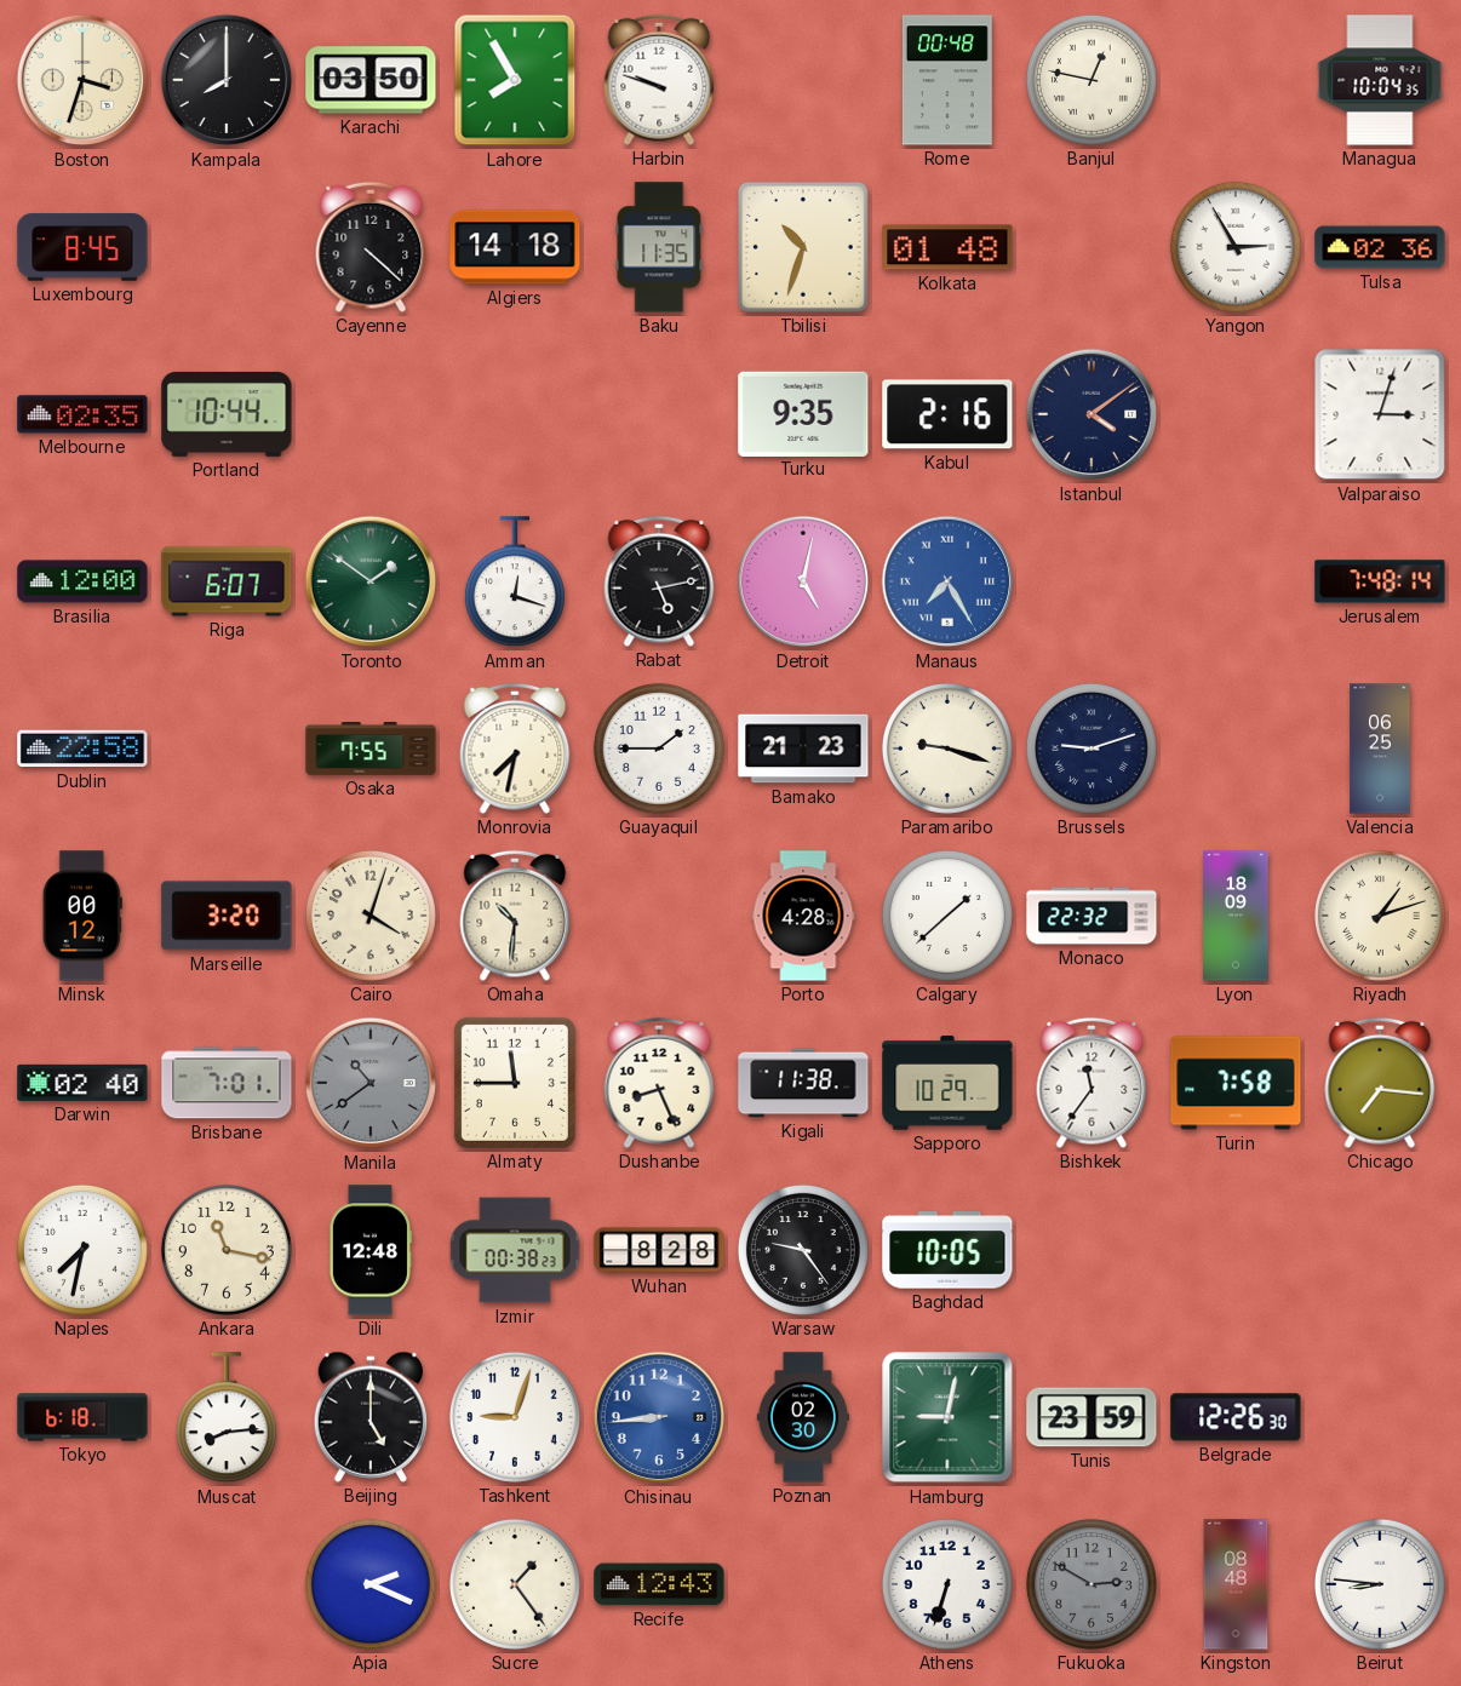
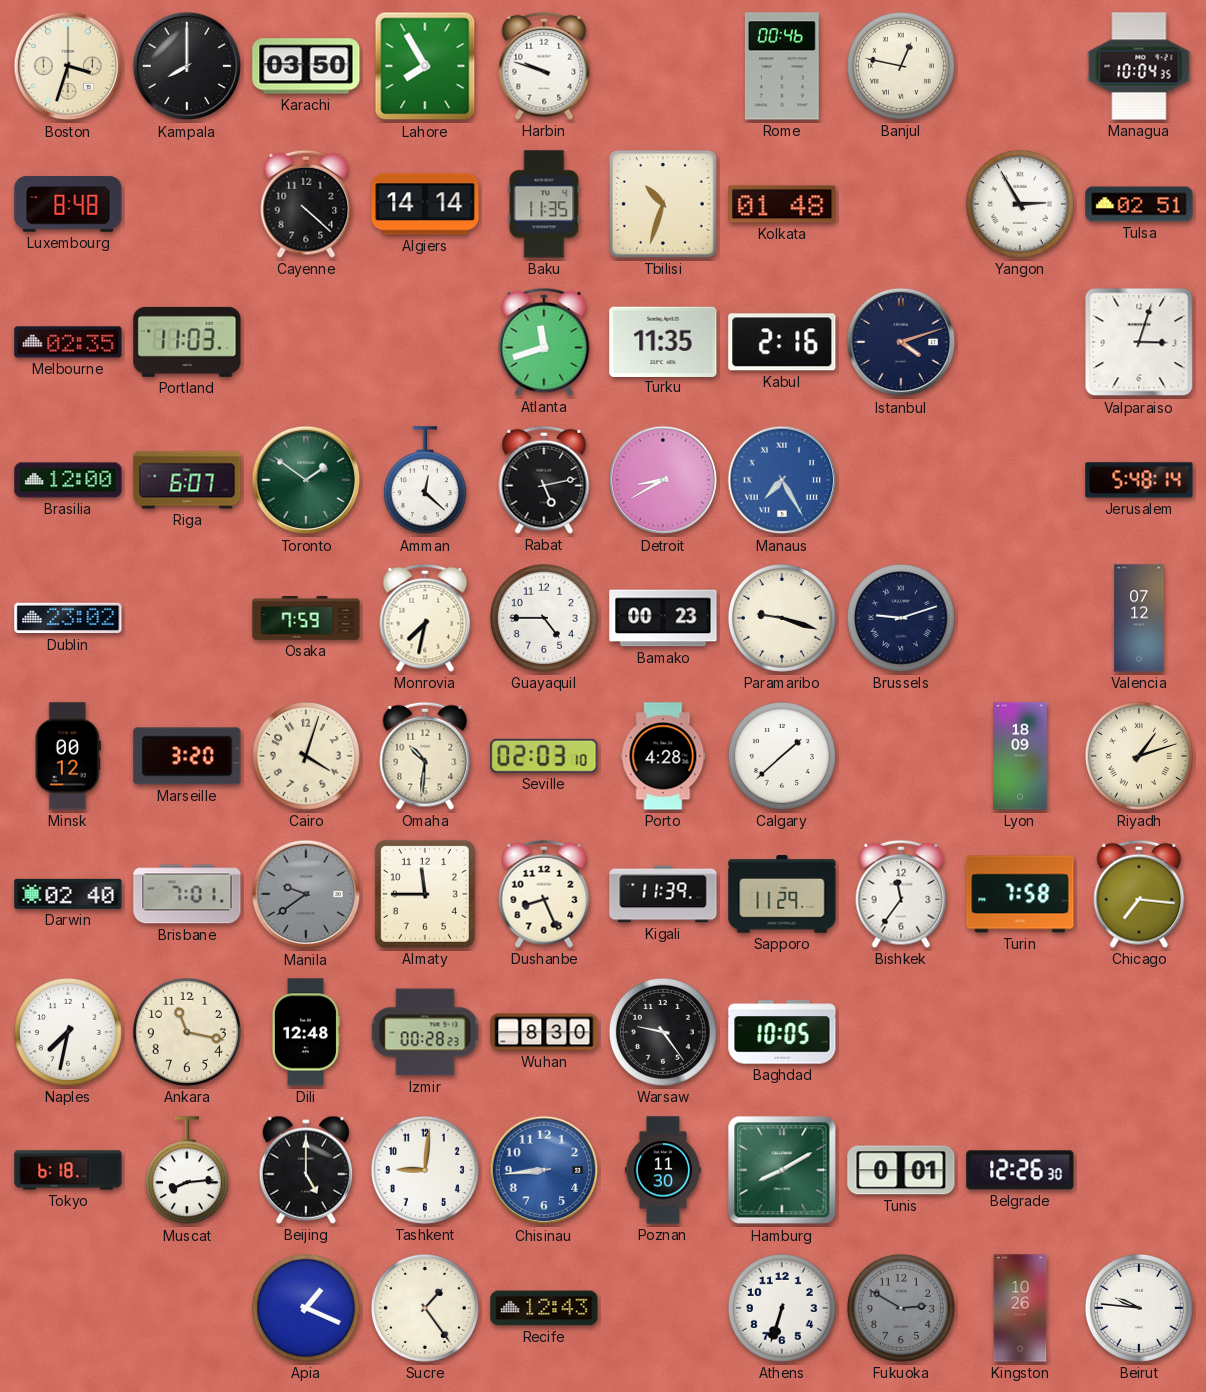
Rome: 00:48 -> 00:46 (782, 66)
Luxembourg: 8:45 -> 8:48 (68, 204)
Algiers: 14:18 -> 14:14 (425, 204)
Tulsa: 02:36 -> 02:51 (1139, 204)
Portland: 10:44 -> 11:03 (187, 342)
Atlanta: none -> 11:42 (544, 342)
Turku: 9:35 -> 11:35 (663, 341)
Istanbul: 4:09 -> 4:12 (901, 342)
Amman: 12:18 -> 12:22 (425, 481)
Detroit: 5:02 -> 8:40 (663, 480)
Jerusalem: 7:48 -> 5:48 (1139, 480)
Dublin: 22:58 -> 23:02 (68, 618)
Osaka: 7:55 -> 7:59 (306, 619)
Guayaquil: 1:45 -> 4:45 (544, 618)
Bamako: 21:23 -> 00:23 (663, 618)
Valencia: 06:25 -> 07:12 (1139, 618)
Seville: none -> 02:03 (544, 756)
Monaco: 22:32 -> none (1092, 916)
Manila: 10:39 -> 9:39 (306, 894)
Kigali: 11:38 -> 11:39 (663, 894)
Sapporo: 10:29 -> 11:29 (782, 894)
Izmir: 00:38 -> 00:28 (425, 1032)
Wuhan: 8:28 -> 8:30 (544, 1032)
Tashkent: 9:03 -> 9:01 (425, 1170)
Poznan: 02:30 -> 11:30 (663, 1170)
Hamburg: 9:02 -> 8:10 (782, 1170)
Tunis: 23:59 -> 0:01 (901, 1170)
Apia: 2:19 -> 1:19 (306, 1308)
Kingston: 08:48 -> 10:26 (1020, 1308)
Beirut: 8:46 -> 9:46 (1139, 1308)
